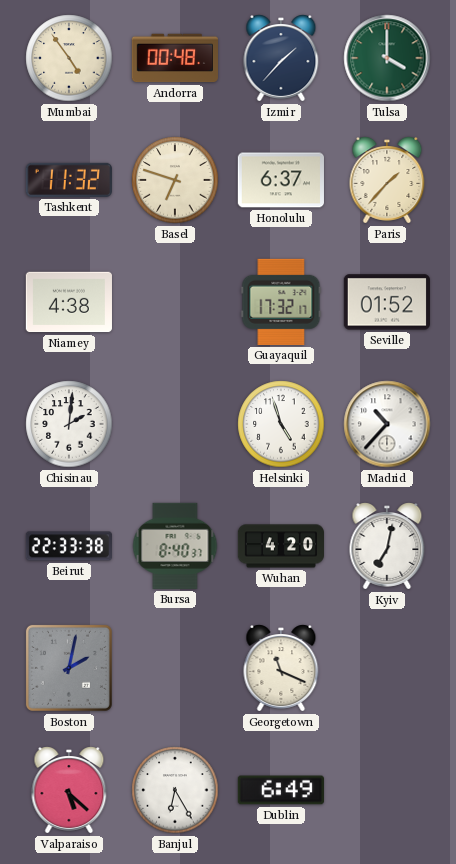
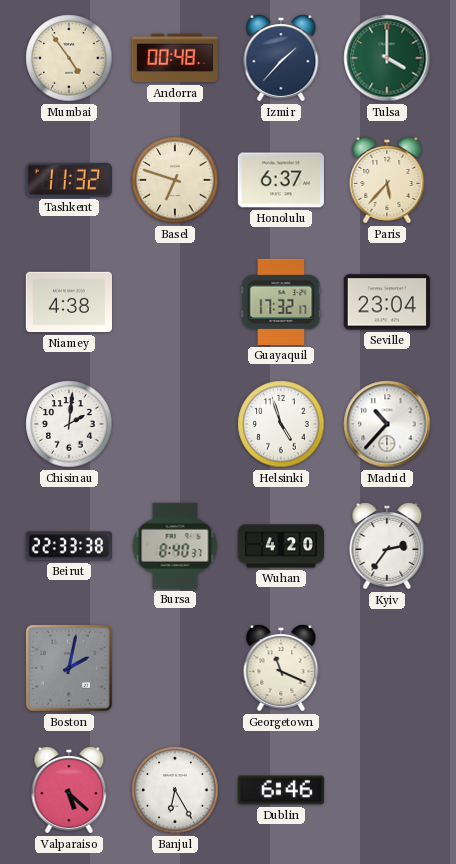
Paris: 1:37 -> 5:37 (387, 180)
Seville: 01:52 -> 23:04 (387, 302)
Kyiv: 7:02 -> 2:36 (387, 546)
Dublin: 6:49 -> 6:46 (281, 790)
